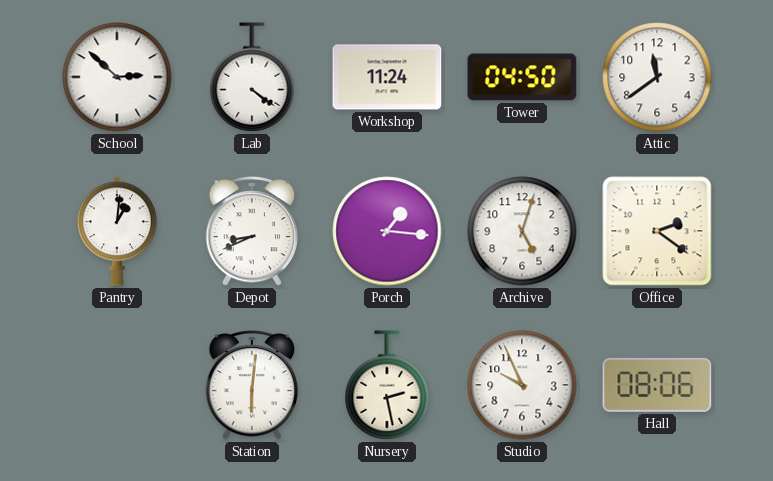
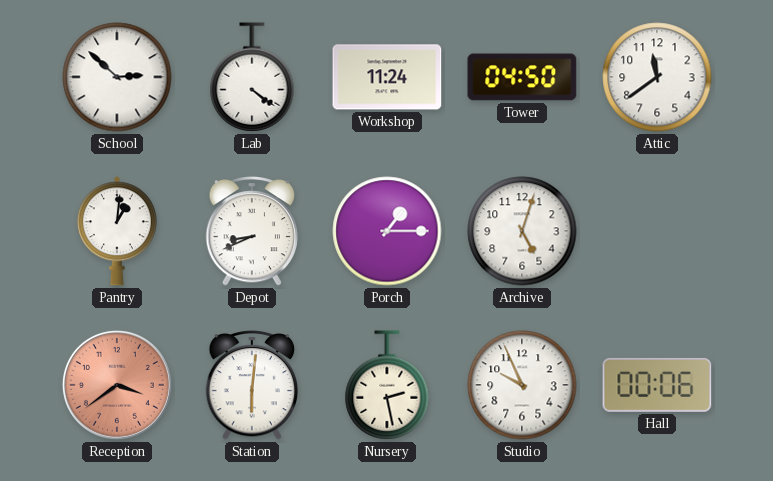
Porch: 1:16 -> 1:15 (387, 231)
Office: 2:21 -> none (657, 231)
Reception: none -> 3:39 (117, 385)
Hall: 08:06 -> 00:06 (657, 385)
